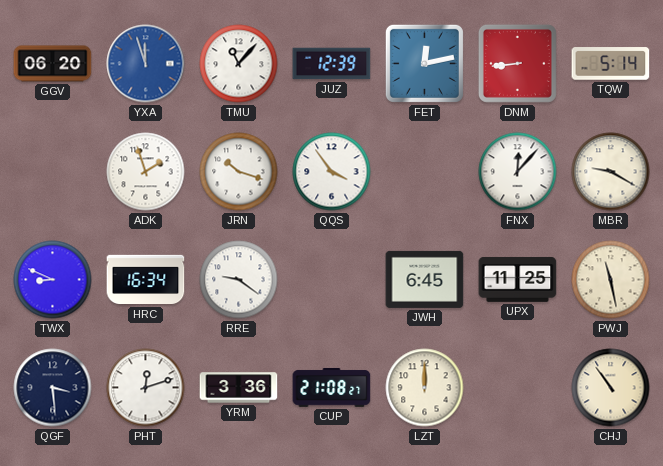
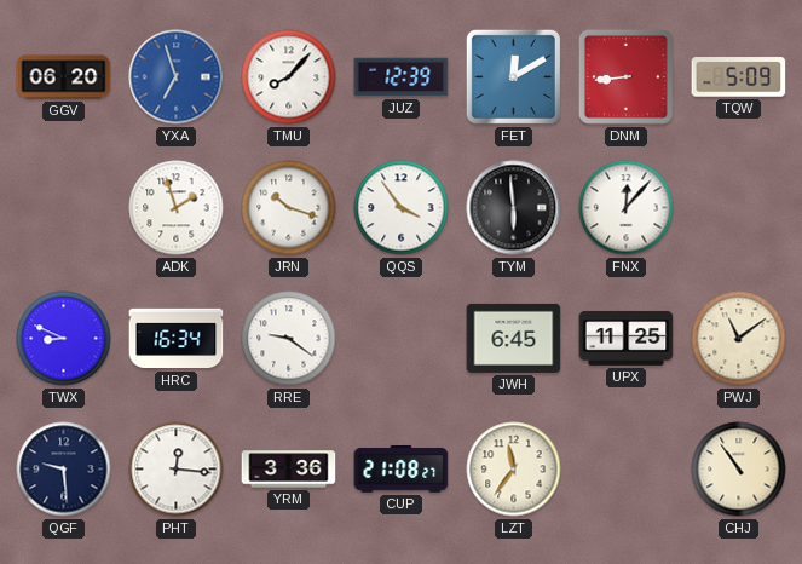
YXA: 11:57 -> 6:57 (177, 77)
TMU: 11:07 -> 8:07 (289, 77)
FET: 12:13 -> 12:10 (513, 76)
TQW: 5:14 -> 5:09 (739, 77)
TYM: none -> 5:59 (514, 208)
MBR: 9:20 -> none (611, 172)
PWJ: 11:28 -> 11:09 (739, 339)
QGF: 3:29 -> 9:29 (64, 470)
PHT: 12:12 -> 12:16 (177, 470)
LZT: 12:00 -> 11:36 (514, 470)
